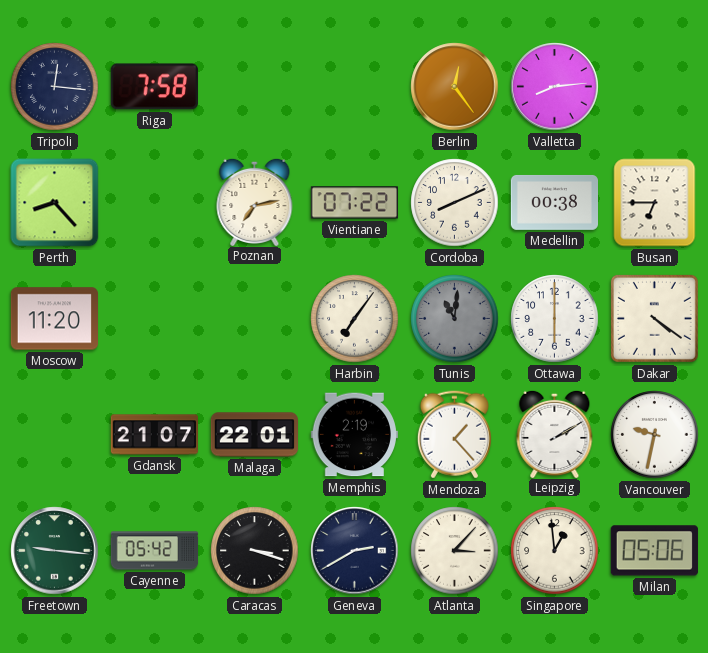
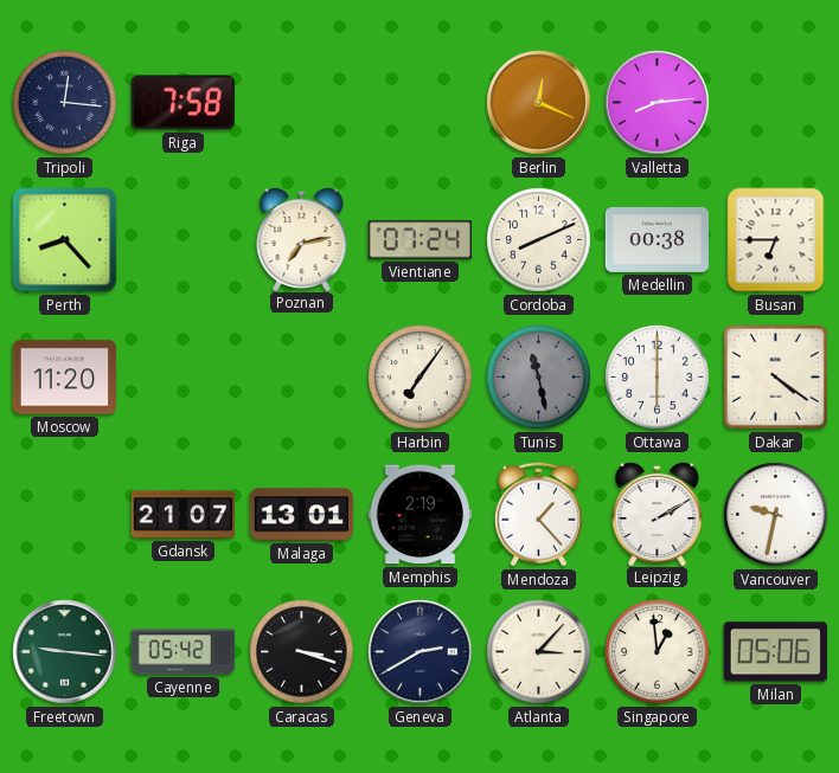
Berlin: 12:24 -> 12:19 (539, 103)
Vientiane: 07:22 -> 07:24 (420, 240)
Tunis: 11:01 -> 11:28 (539, 378)
Malaga: 22:01 -> 13:01 (302, 515)
